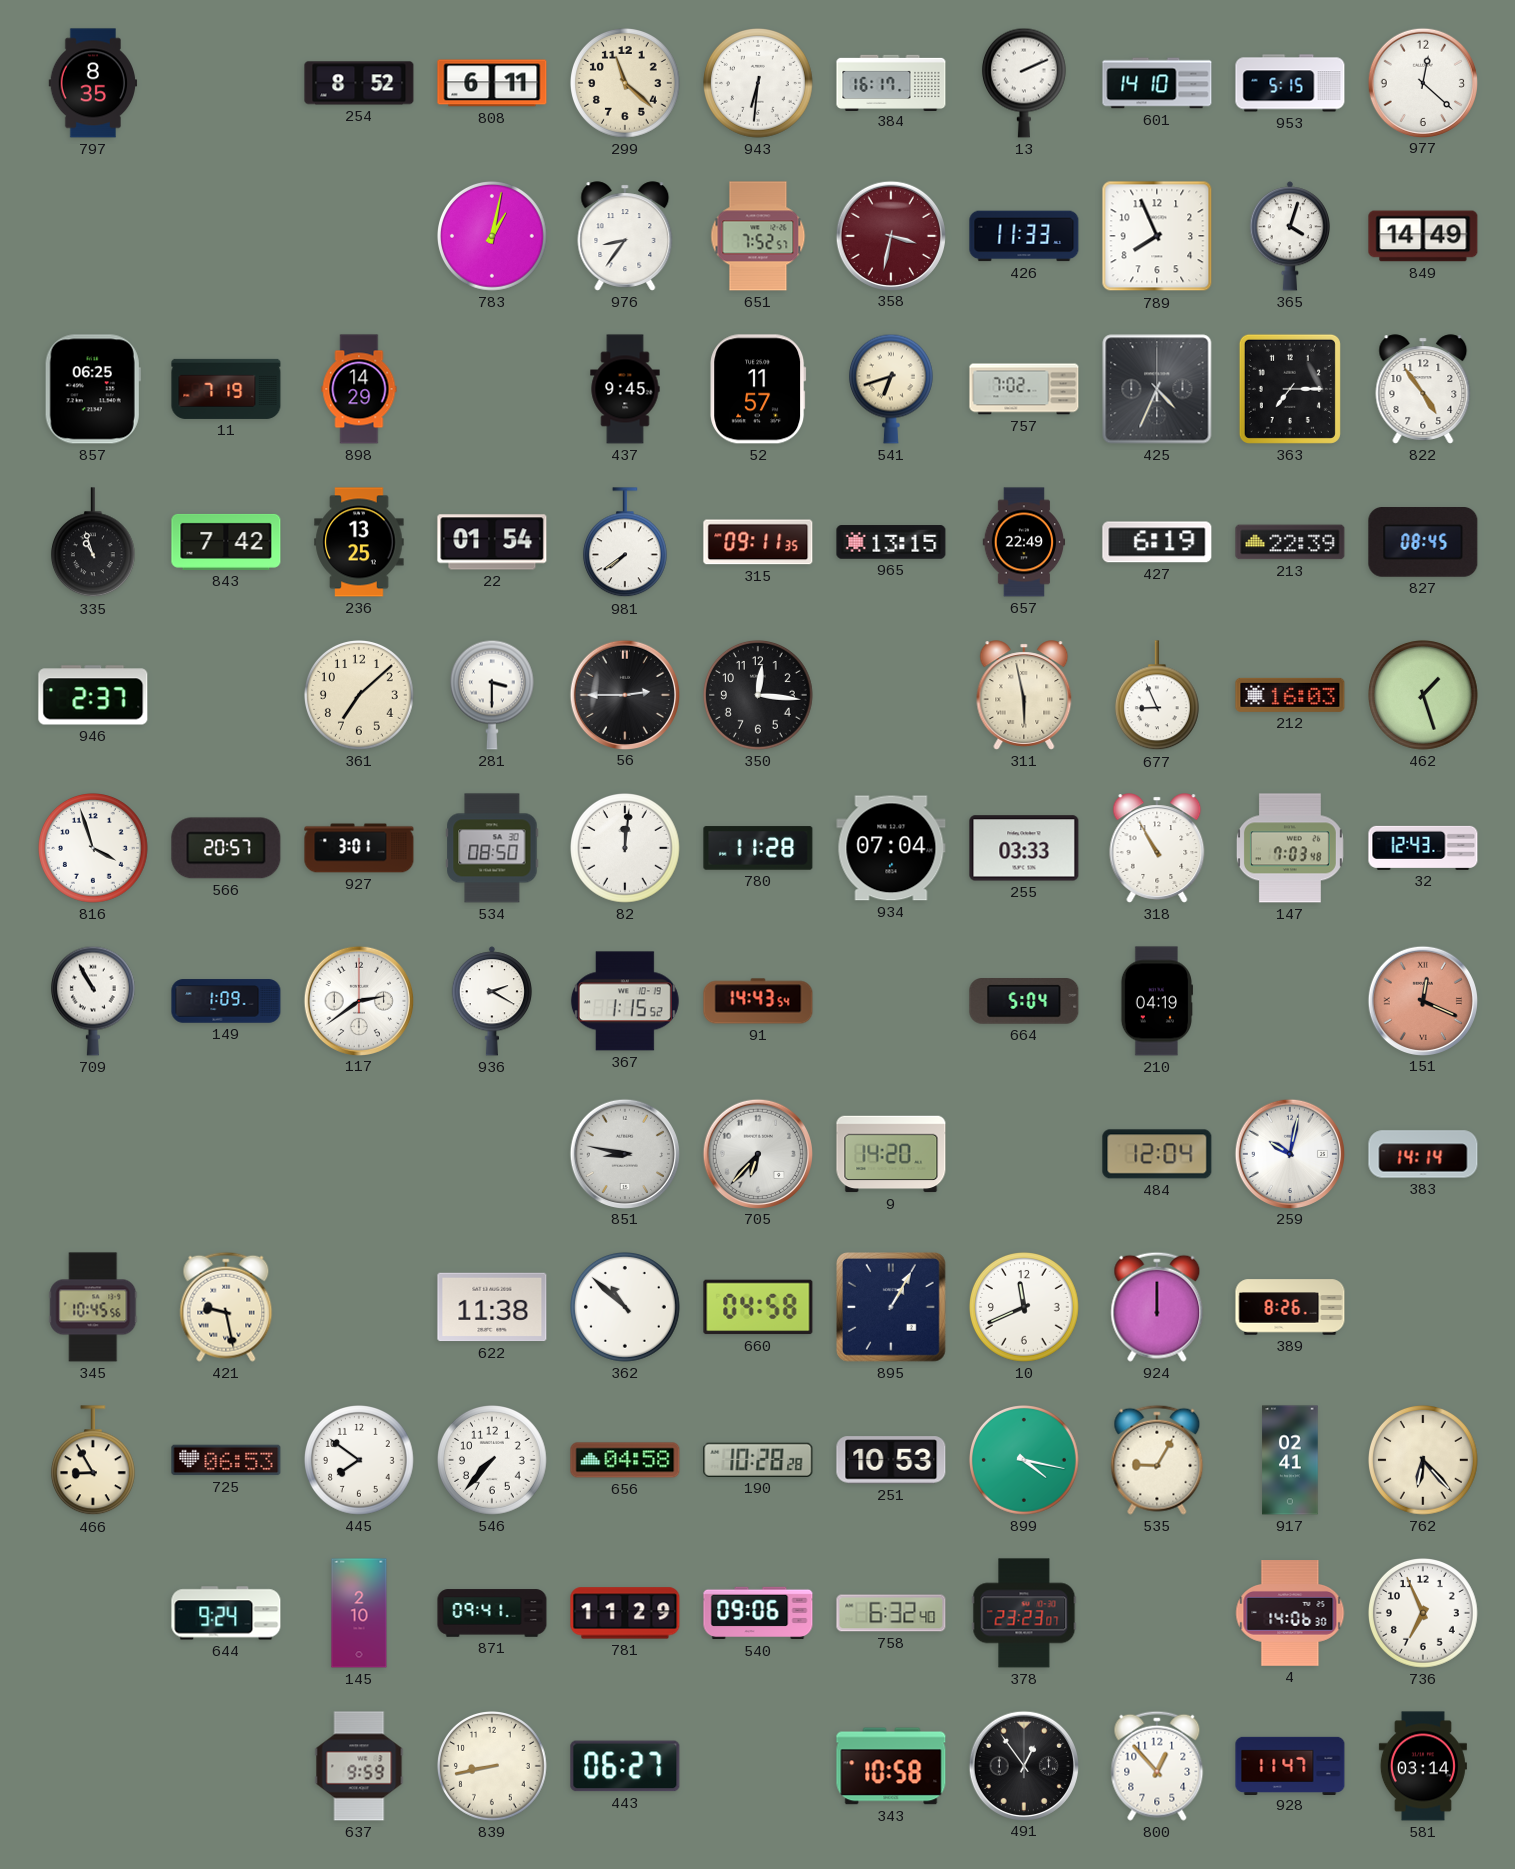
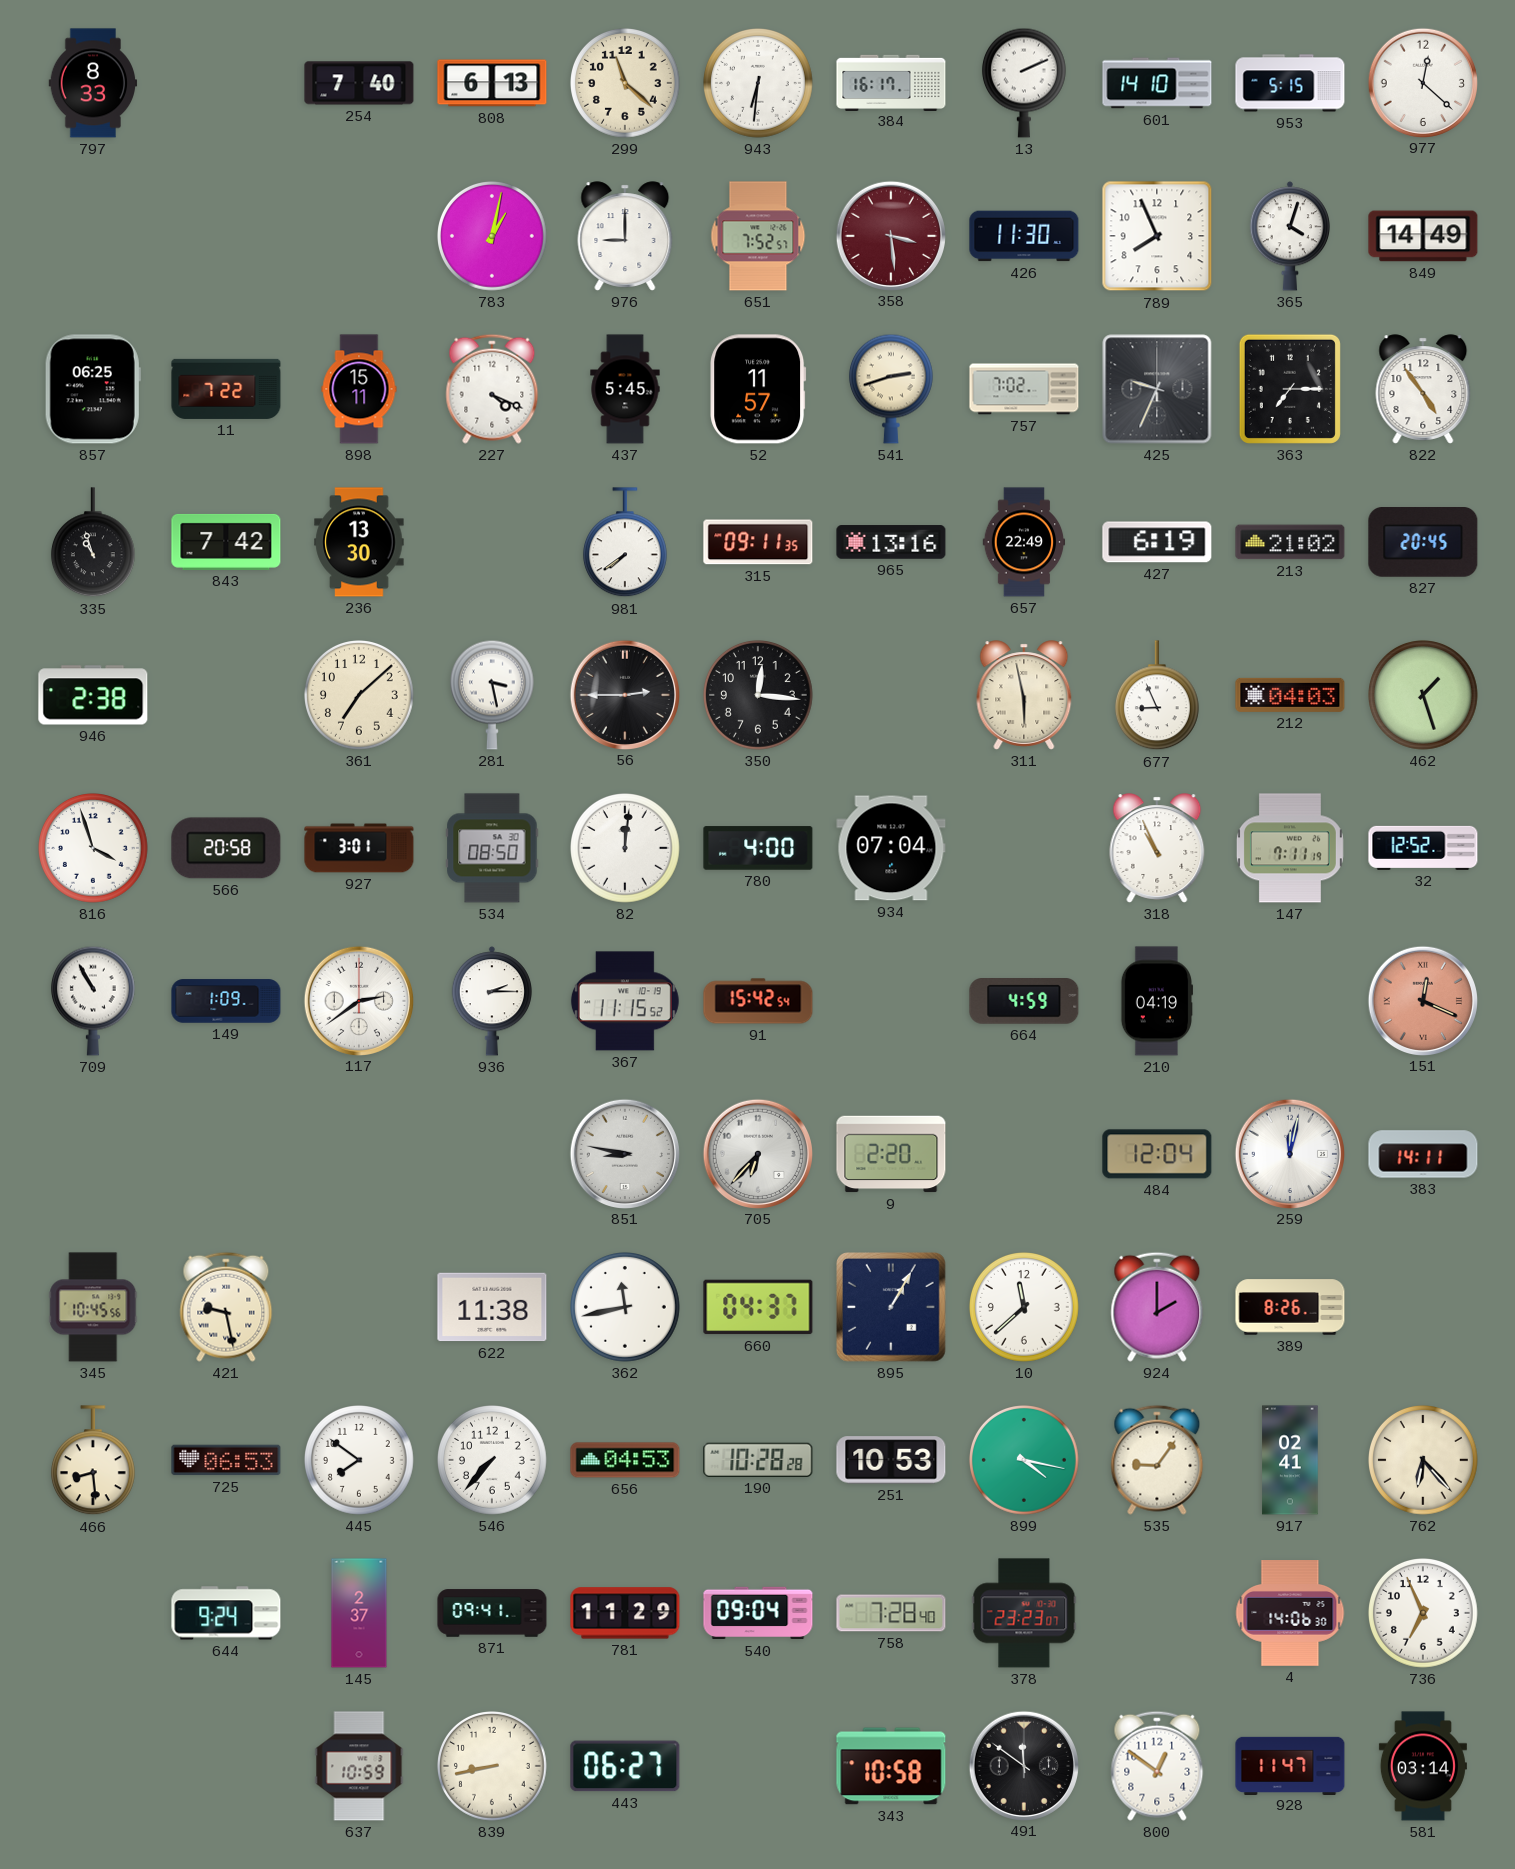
797: 8:35 -> 8:33 (93, 83)
254: 8:52 -> 7:40 (359, 83)
808: 6:11 -> 6:13 (492, 83)
976: 8:36 -> 9:00 (625, 236)
358: 3:32 -> 3:29 (890, 235)
426: 11:33 -> 11:30 (1024, 236)
11: 7:19 -> 7:22 (226, 389)
898: 14:29 -> 15:11 (359, 389)
227: none -> 4:19 (492, 389)
437: 9:45 -> 5:45 (625, 389)
541: 6:42 -> 2:42 (891, 389)
425: 4:34 -> 9:34 (1157, 389)
236: 13:25 -> 13:30 (359, 542)
22: 01:54 -> none (492, 542)
965: 13:15 -> 13:16 (891, 542)
213: 22:39 -> 21:02 (1290, 542)
827: 08:45 -> 20:45 (1423, 543)
946: 2:37 -> 2:38 (93, 695)
281: 3:30 -> 3:28 (492, 695)
212: 16:03 -> 04:03 (1290, 695)
566: 20:57 -> 20:58 (226, 848)
780: 11:28 -> 4:00 (758, 848)
255: 03:33 -> none (1024, 848)
318: 10:55 -> 10:56 (1157, 848)
147: 7:03 -> 7:11 (1290, 848)
32: 12:43 -> 12:52 (1423, 848)
936: 2:20 -> 2:15 (491, 1001)
367: 1:15 -> 11:15 (625, 1001)
91: 14:43 -> 15:42 (758, 1001)
664: 5:04 -> 4:59 (1024, 1002)
9: 14:20 -> 2:20 (891, 1154)
259: 10:02 -> 12:02 (1289, 1153)
383: 14:14 -> 14:11 (1423, 1154)
362: 10:52 -> 11:43 (626, 1308)
660: 04:58 -> 04:37 (758, 1307)
10: 11:41 -> 11:38 (1025, 1308)
924: 12:00 -> 2:00 (1157, 1307)
466: 8:55 -> 8:29 (93, 1461)
656: 04:58 -> 04:53 (625, 1460)
535: 9:05 -> 9:06 (1157, 1460)
145: 2:10 -> 2:37 (359, 1613)
540: 09:06 -> 09:04 (758, 1613)
758: 6:32 -> 7:28 (891, 1613)
637: 9:59 -> 10:59 (359, 1766)
491: 12:54 -> 11:51 (1023, 1765)
800: 12:53 -> 12:51 (1157, 1766)
